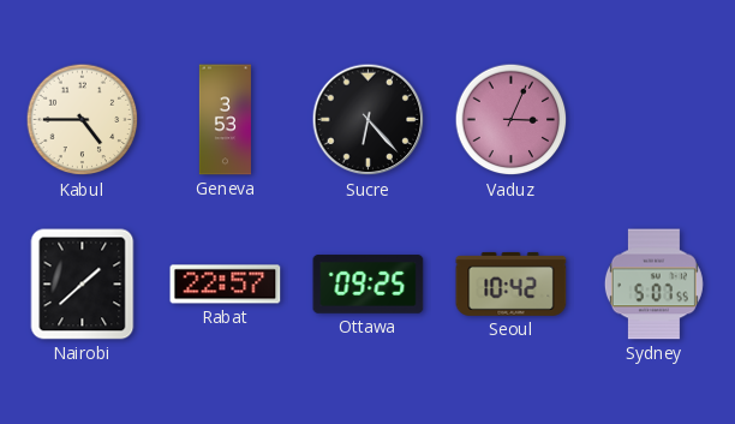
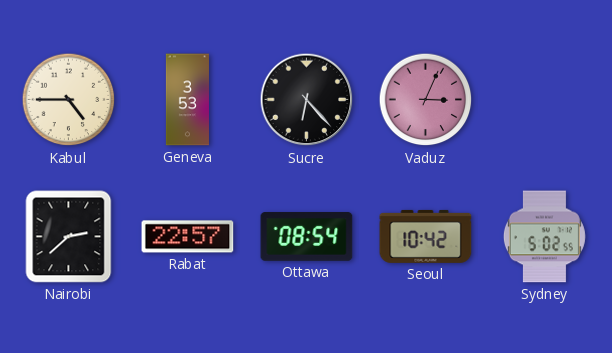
Nairobi: 1:38 -> 2:38 (69, 237)
Ottawa: 09:25 -> 08:54 (307, 237)
Sydney: 5:07 -> 5:02 (544, 237)
